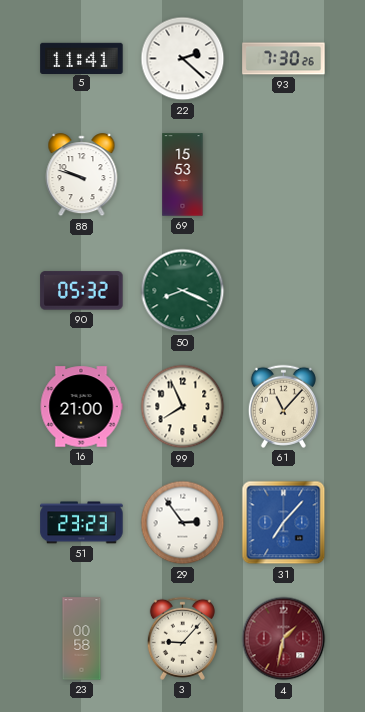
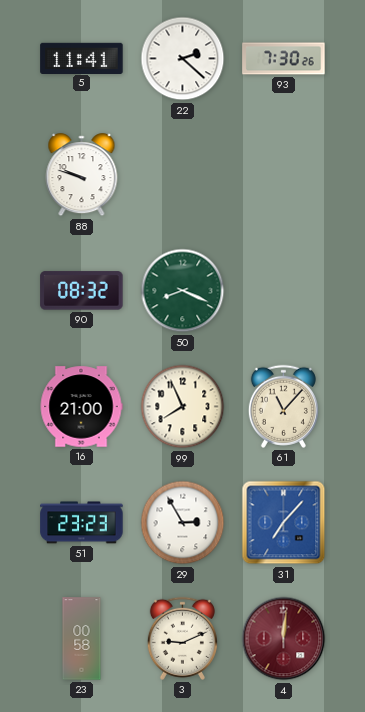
69: 15:53 -> none (183, 175)
90: 05:32 -> 08:32 (82, 291)
29: 2:54 -> 2:55 (183, 523)
3: 9:07 -> 9:11 (182, 638)
4: 1:32 -> 12:01 (284, 639)
